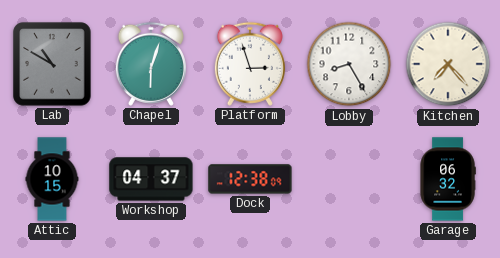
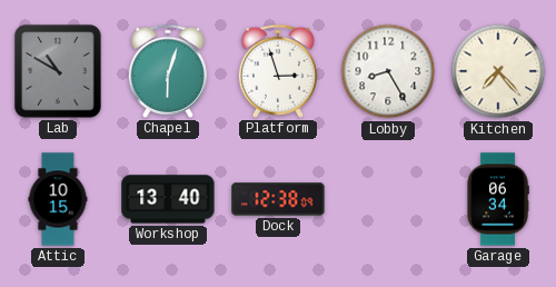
Workshop: 04:37 -> 13:40 (168, 199)
Garage: 06:32 -> 06:34 (498, 199)
